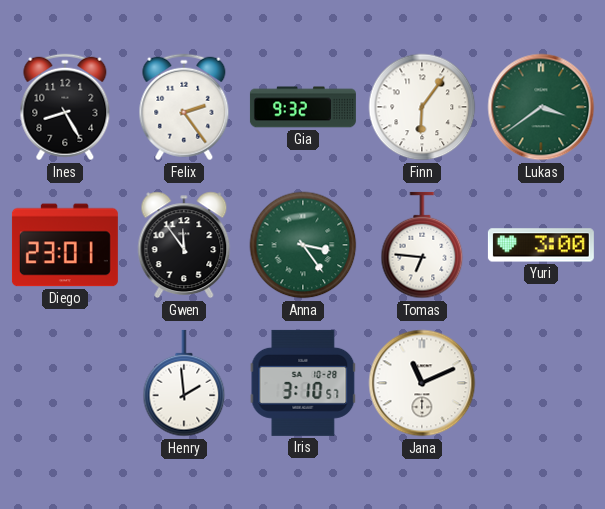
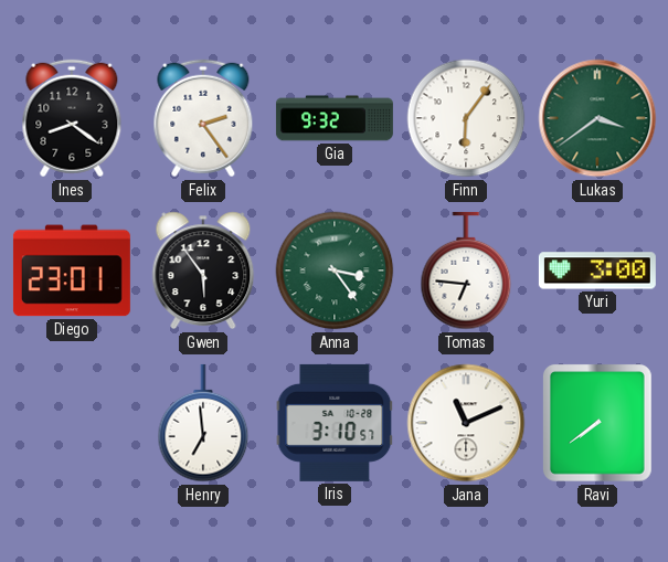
Ines: 8:25 -> 8:21 (72, 118)
Gwen: 11:54 -> 5:54 (203, 271)
Henry: 1:59 -> 6:59 (203, 423)
Ravi: none -> 7:39 (597, 424)
